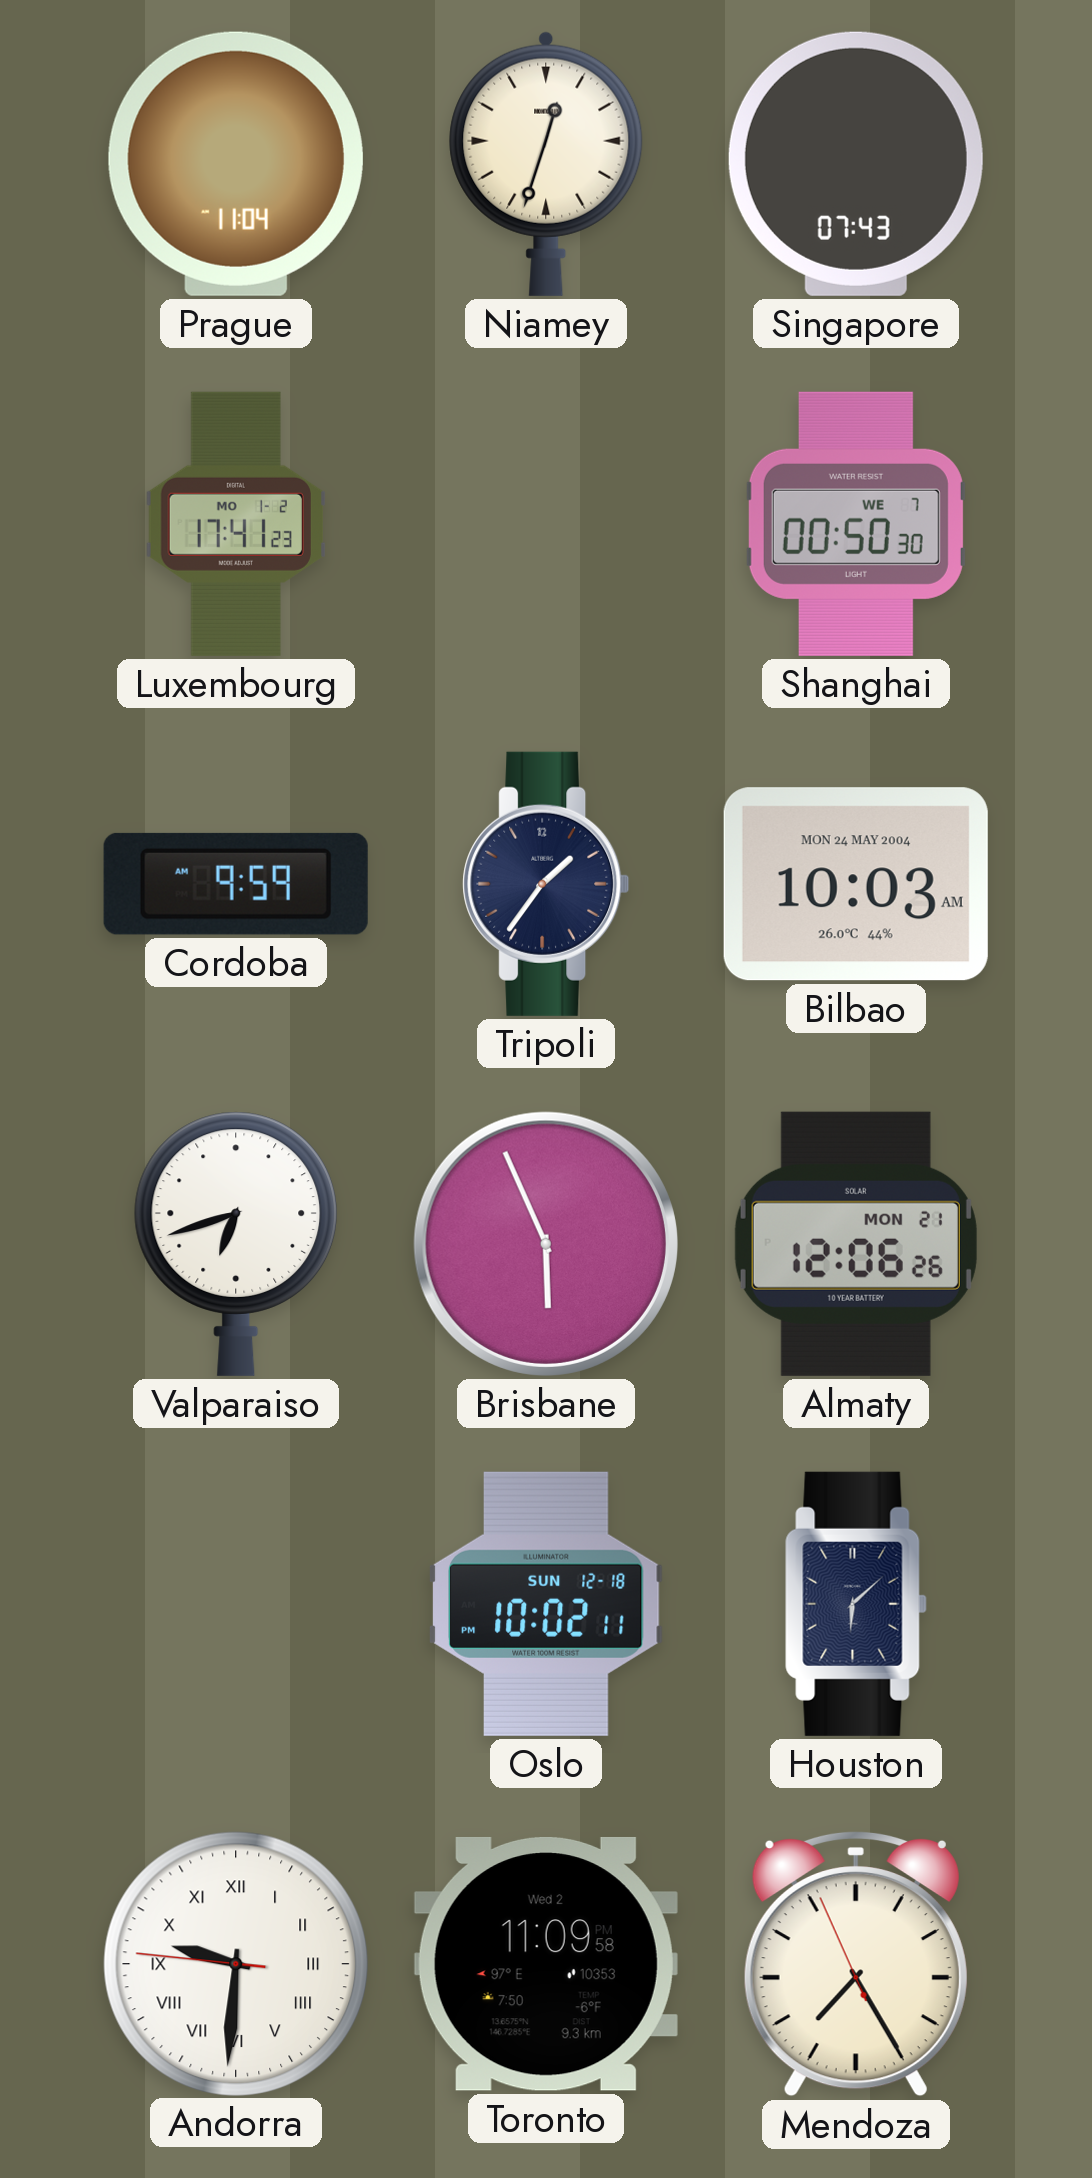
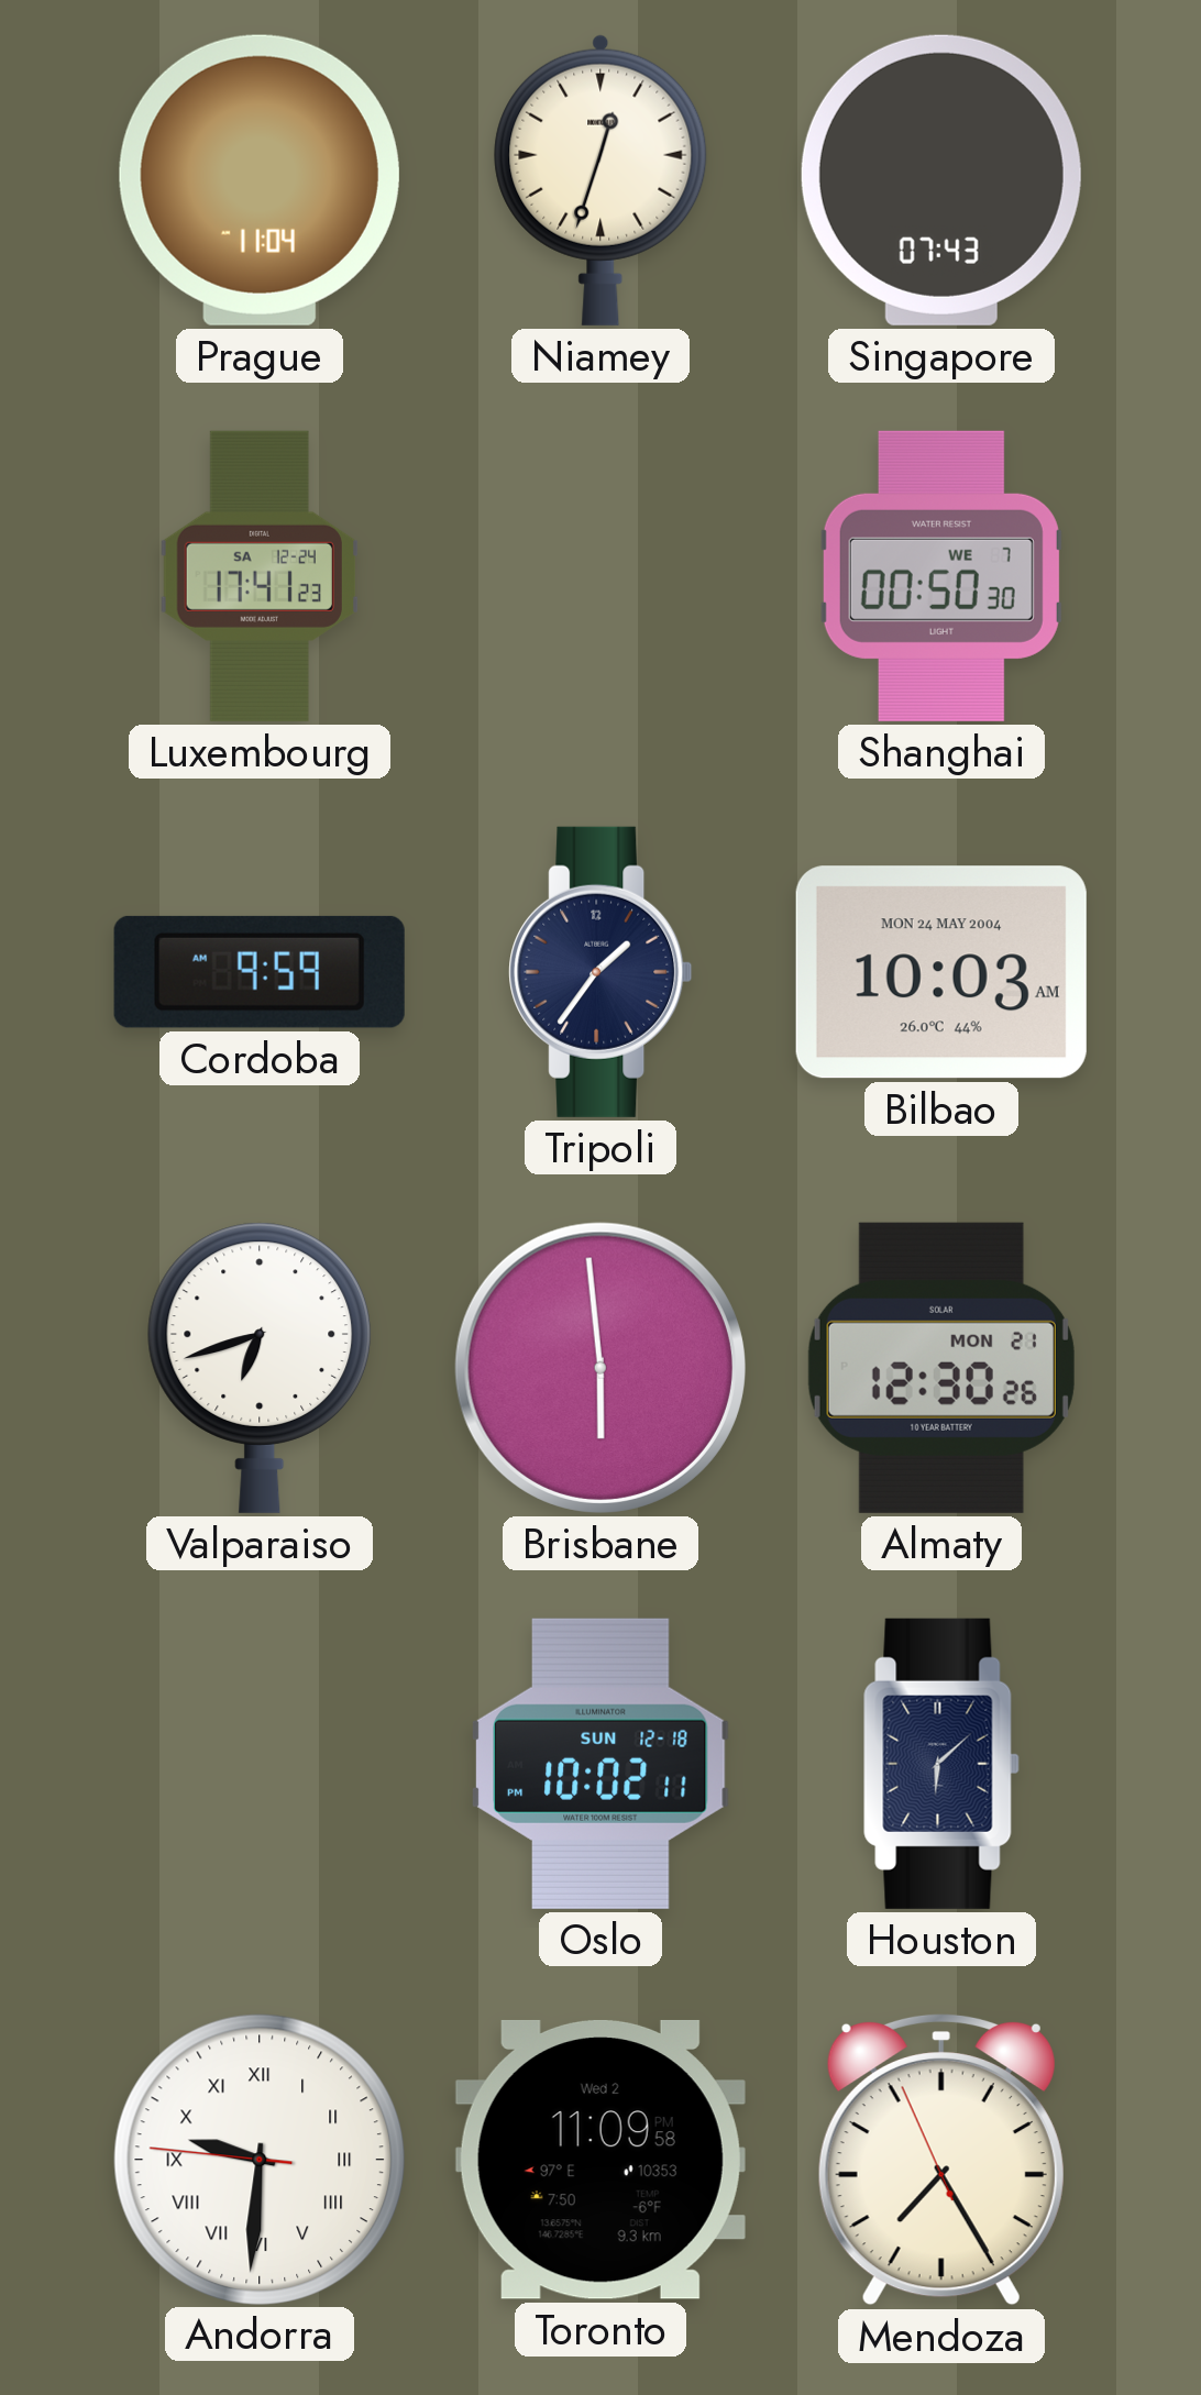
Luxembourg date: MO 1-2 -> SA 12-24 (260, 576)
Brisbane: 5:56 -> 5:59 (600, 1368)
Almaty: 12:06 -> 12:30 (941, 1368)
